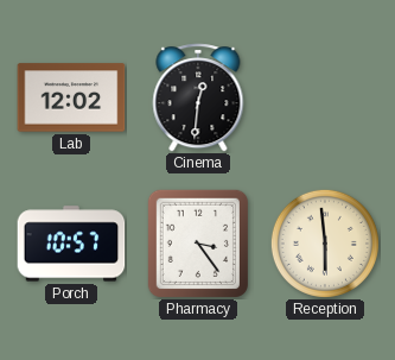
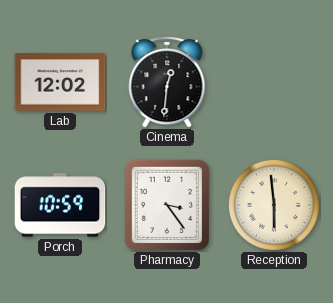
Porch: 10:57 -> 10:59 (60, 205)
